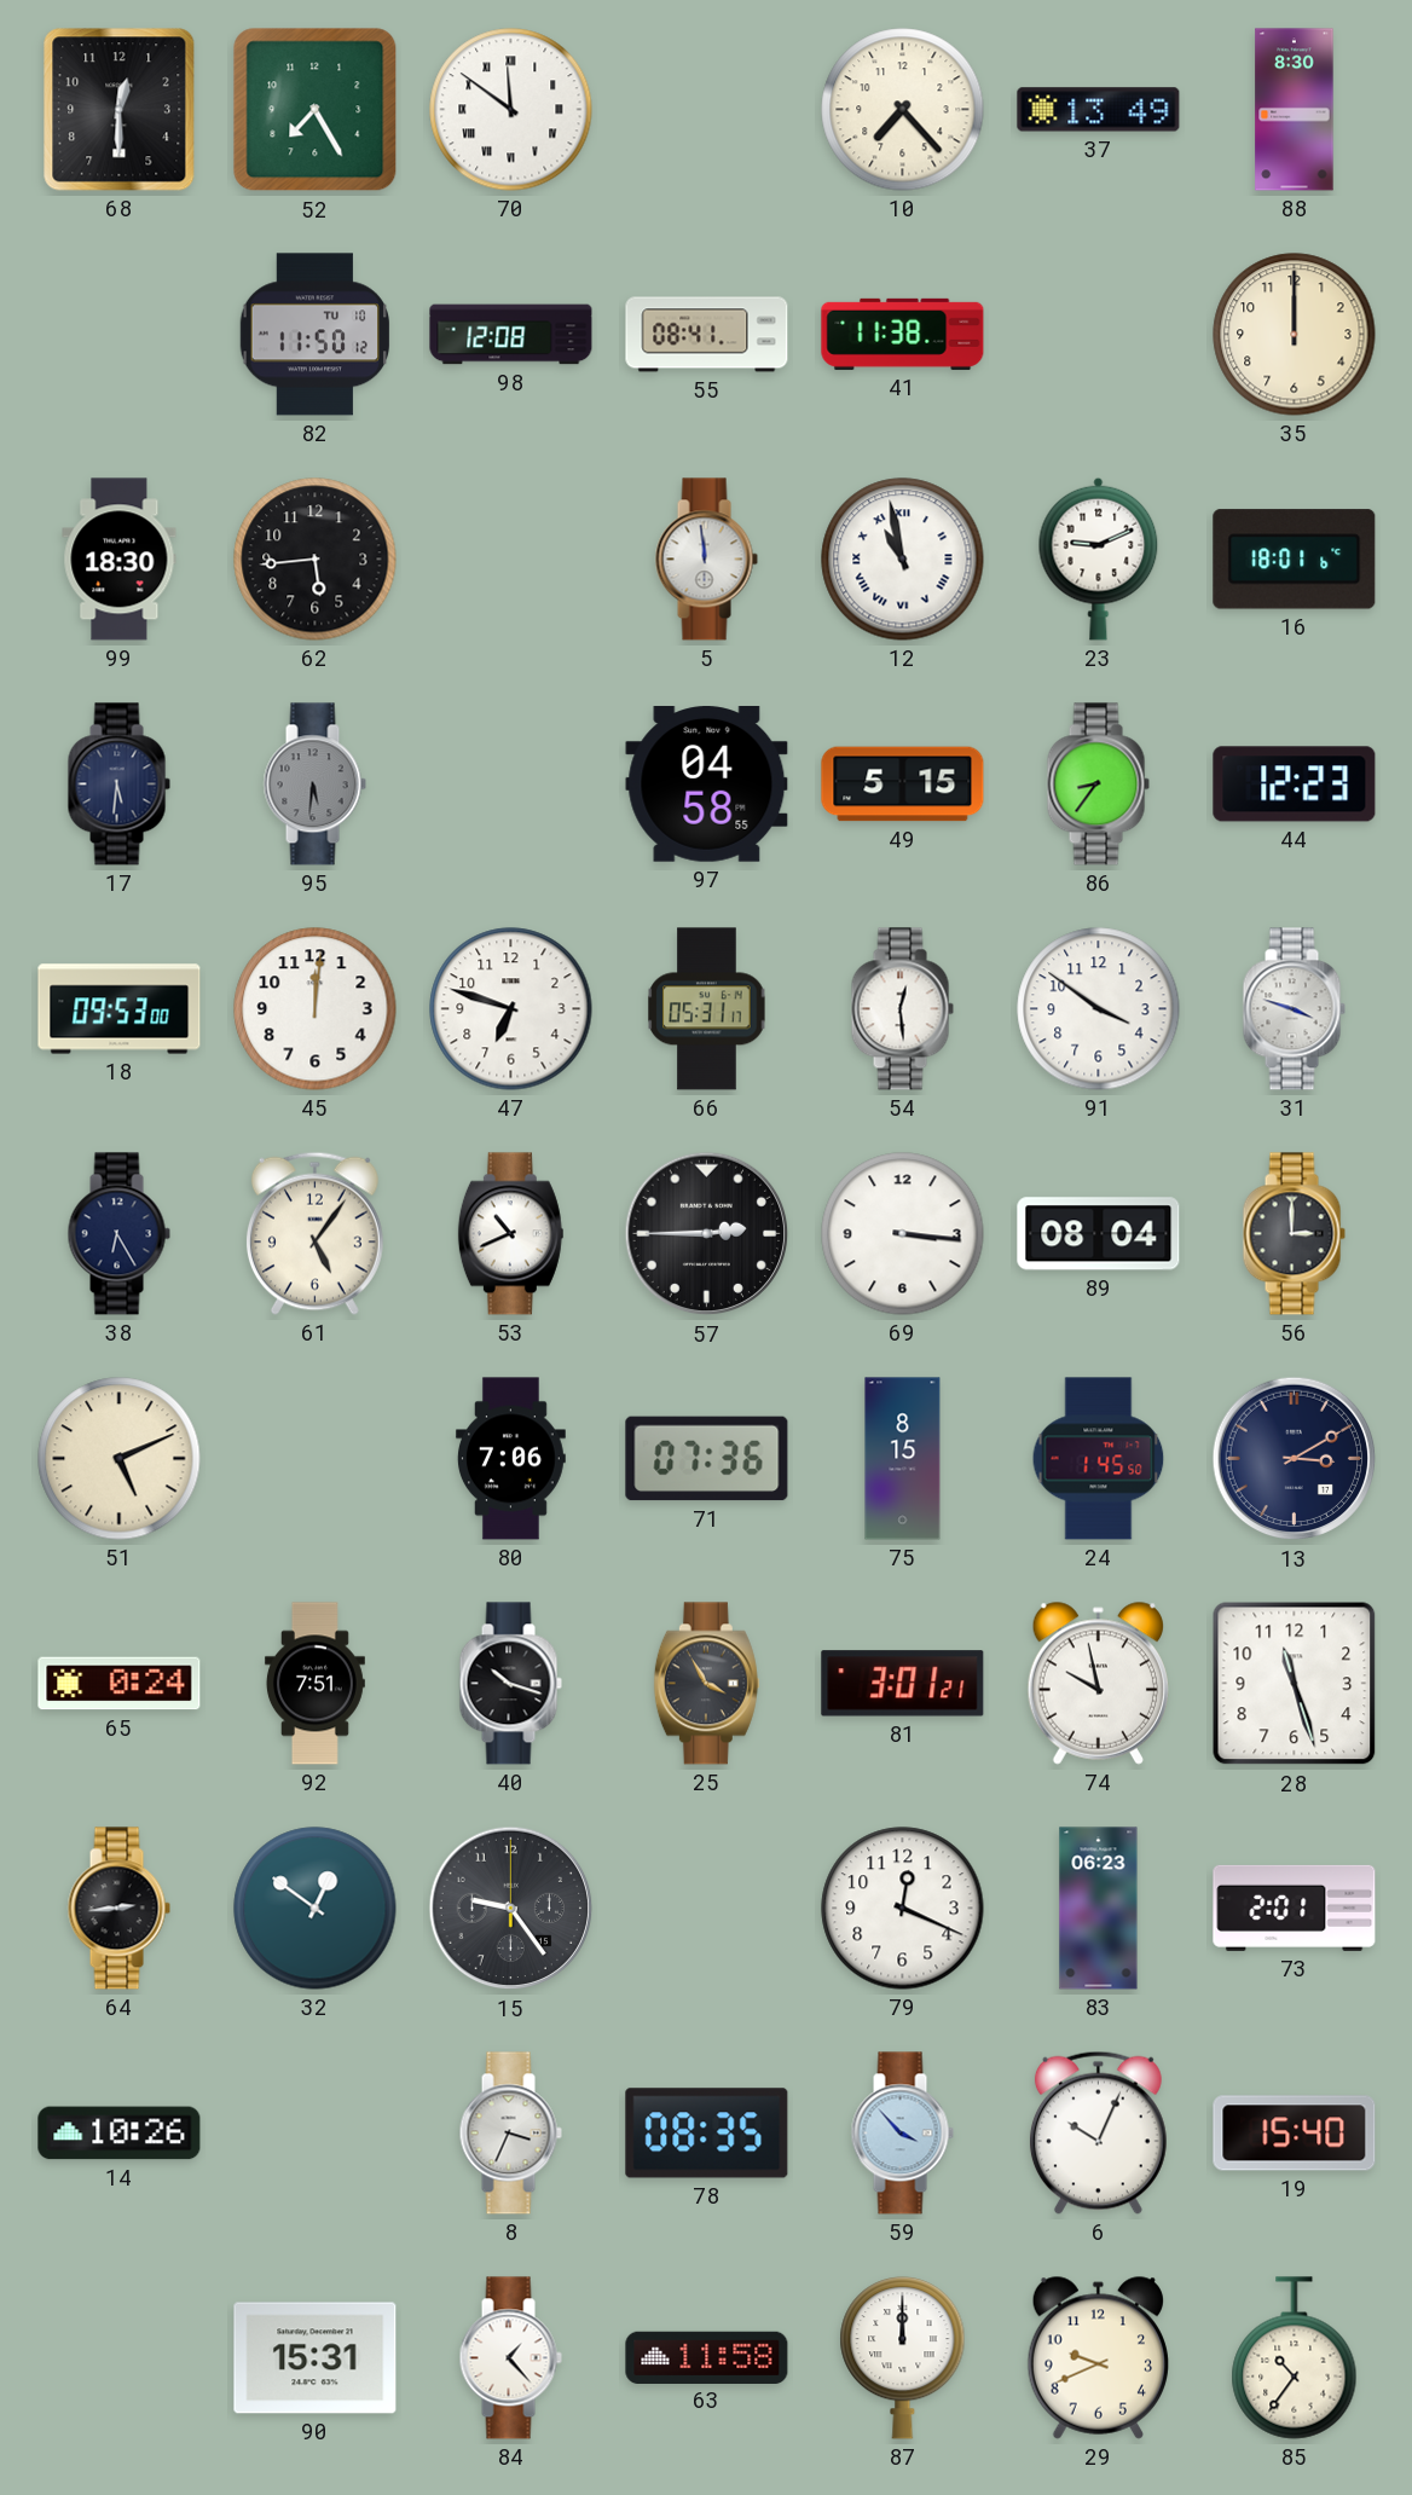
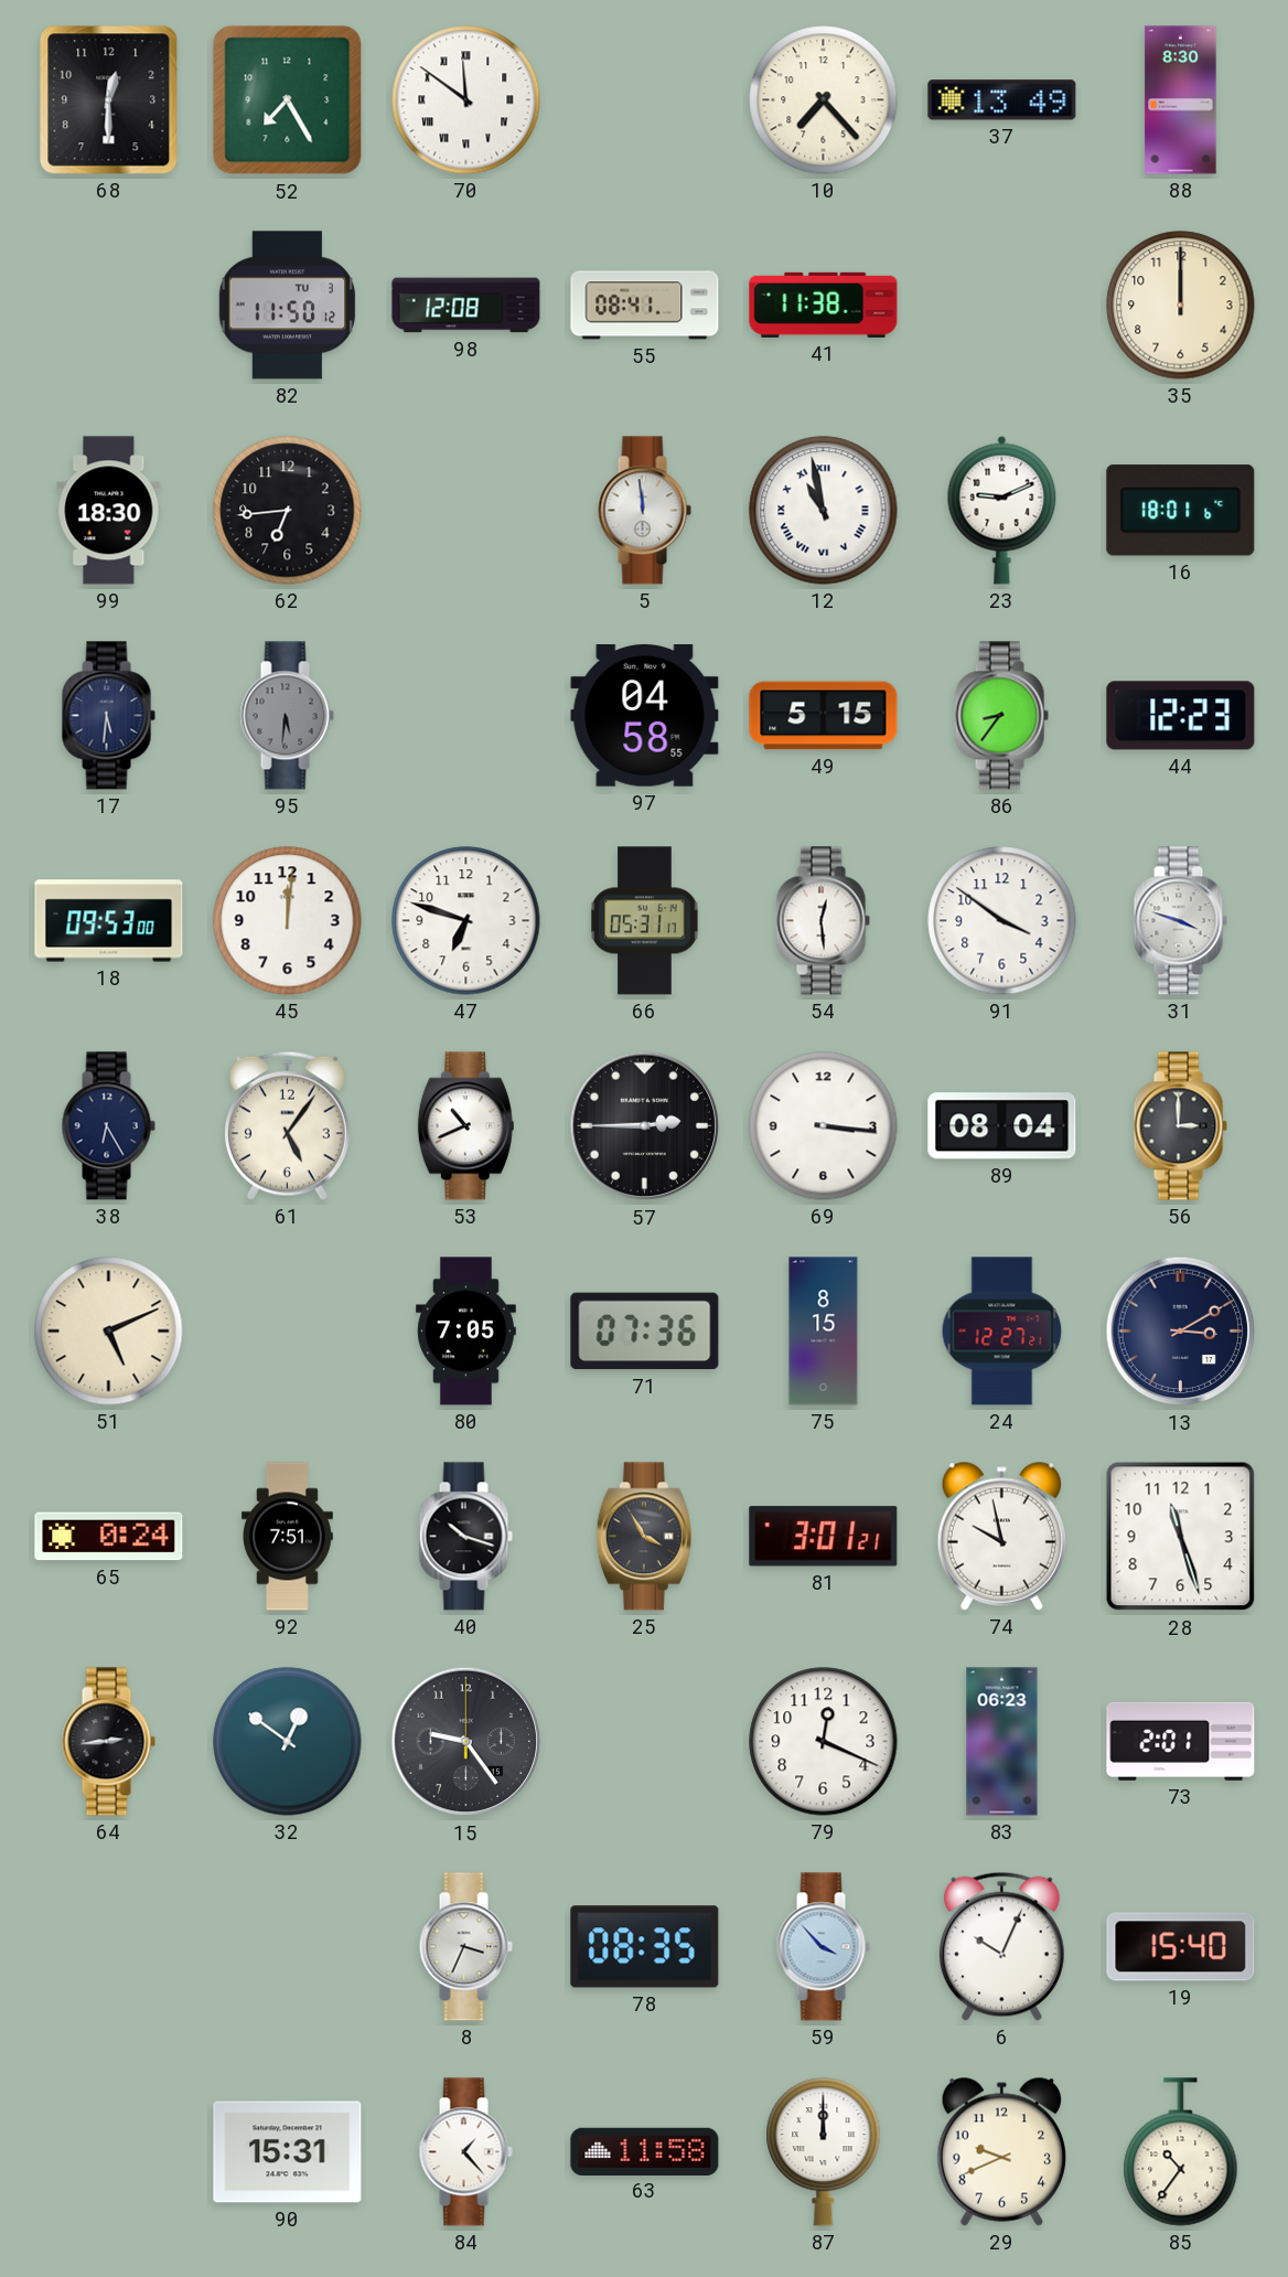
82 date: TU 10 -> TU 3 (288, 306)
62: 5:44 -> 6:44 (288, 511)
80: 7:06 -> 7:05 (465, 1332)
24: 1:45 -> 12:27 (1002, 1332)
14: 10:26 -> none (120, 2134)
